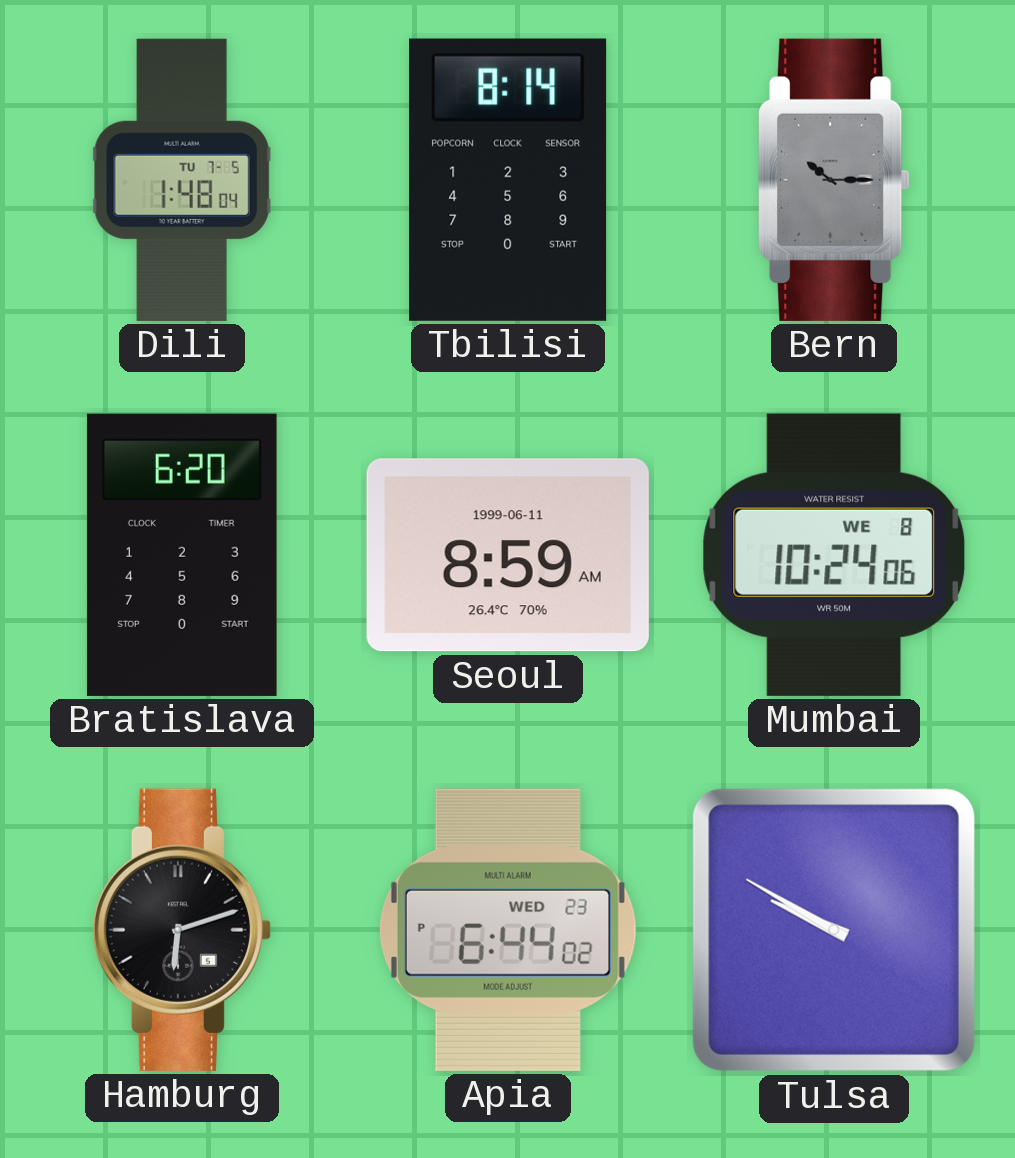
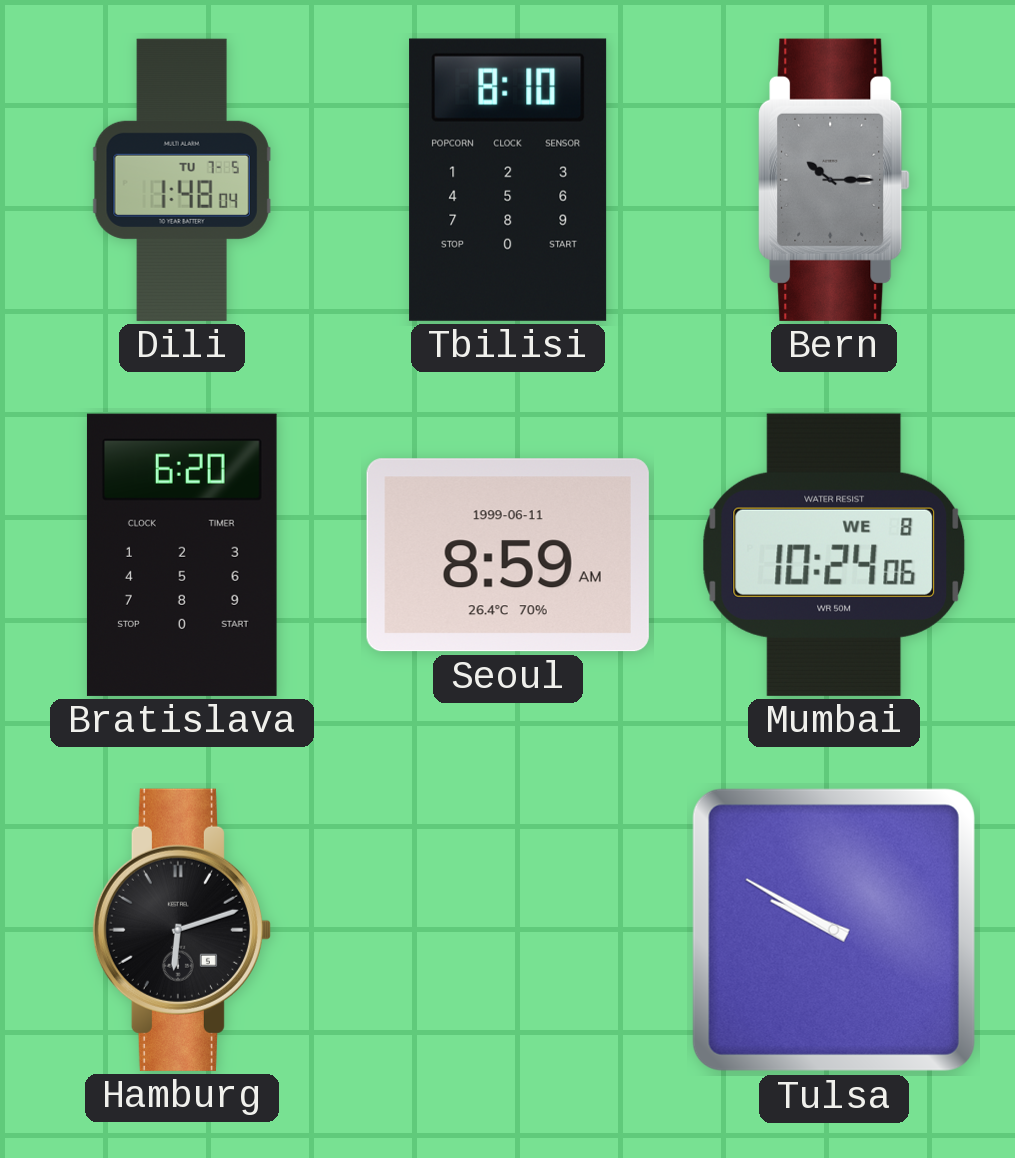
Tbilisi: 8:14 -> 8:10 (508, 180)
Apia: 6:44 -> none (508, 930)
